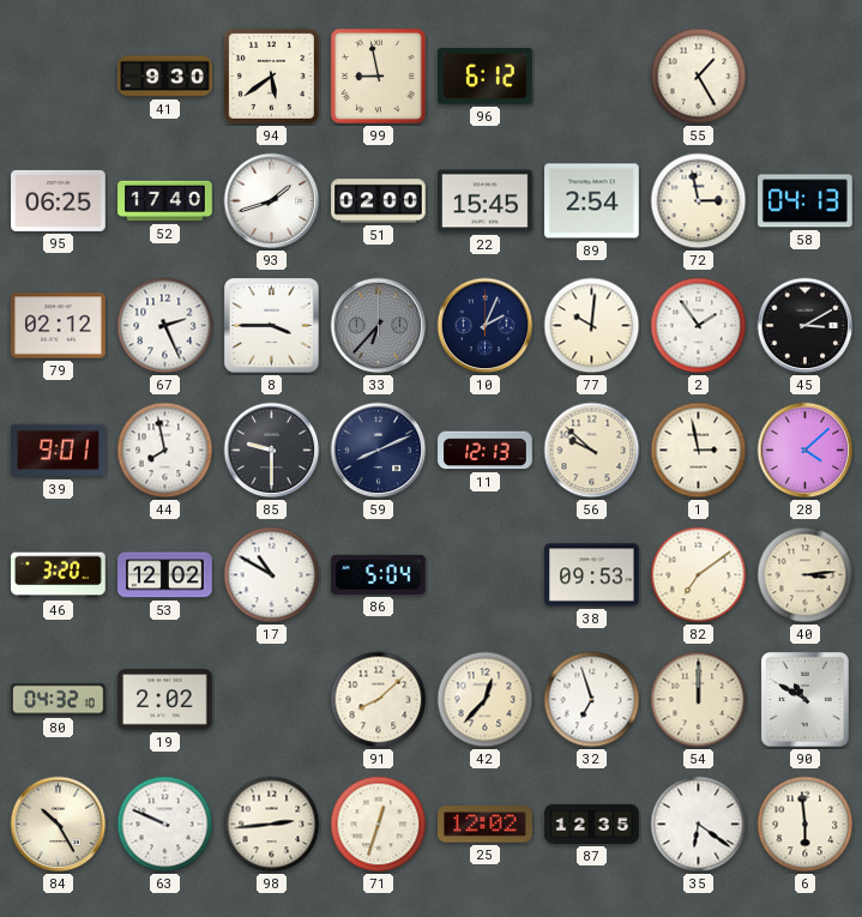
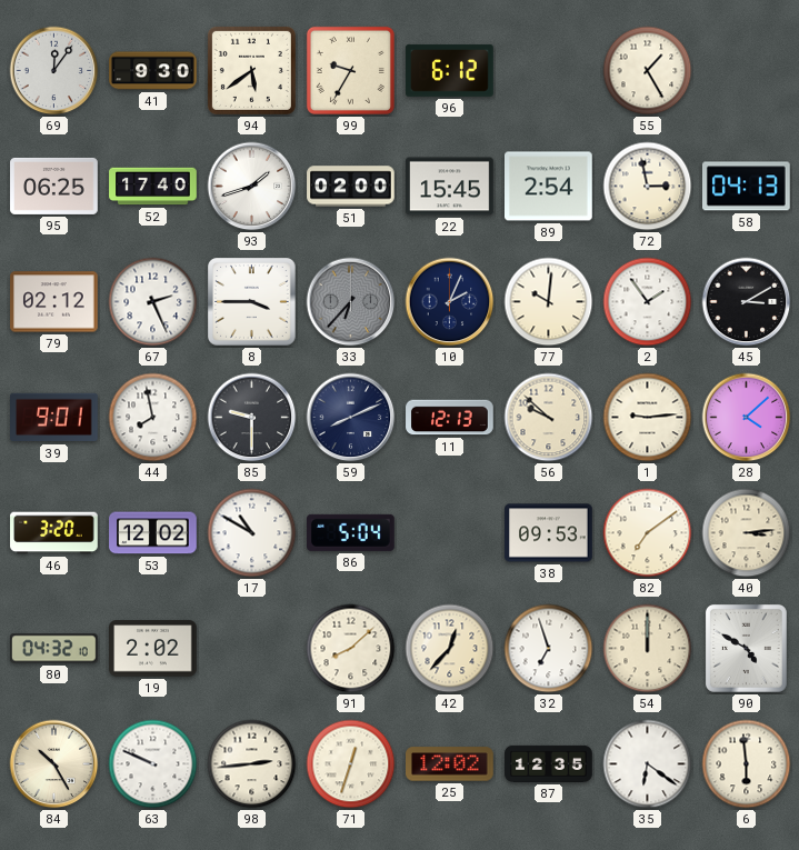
69: none -> 12:06 (54, 71)
99: 8:58 -> 9:35 (350, 70)
1: 2:58 -> 9:14 (648, 418)
90: 10:50 -> 4:50 (746, 648)
